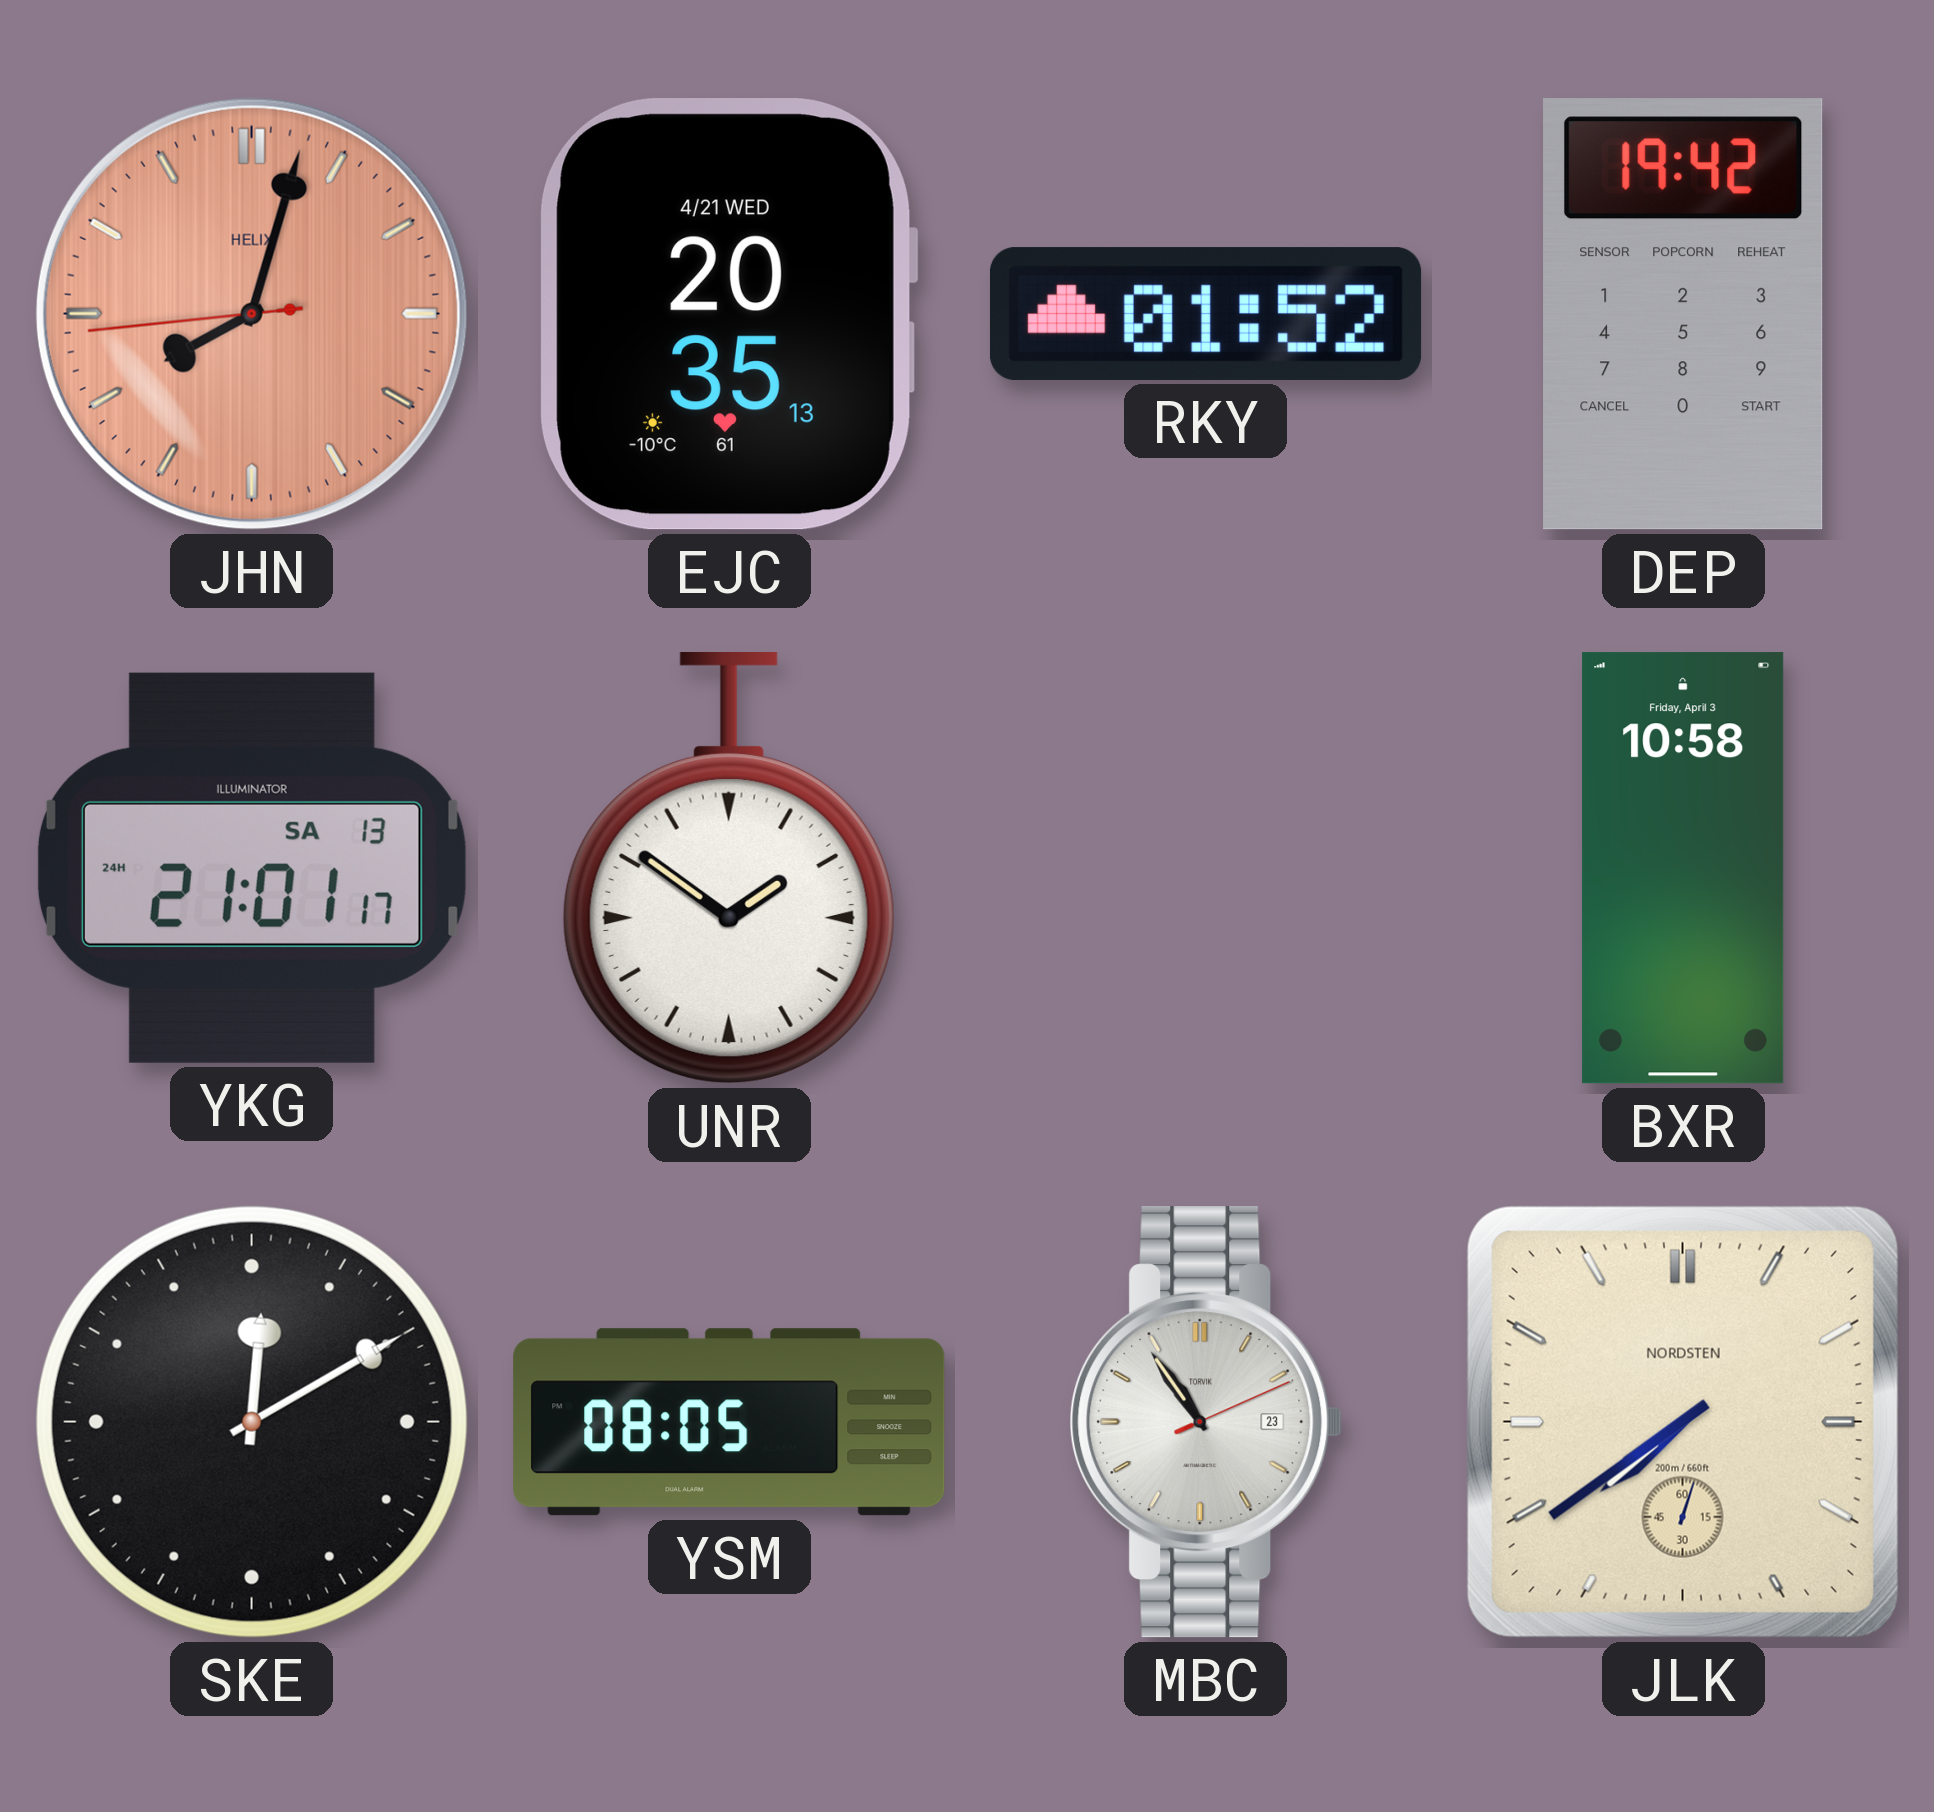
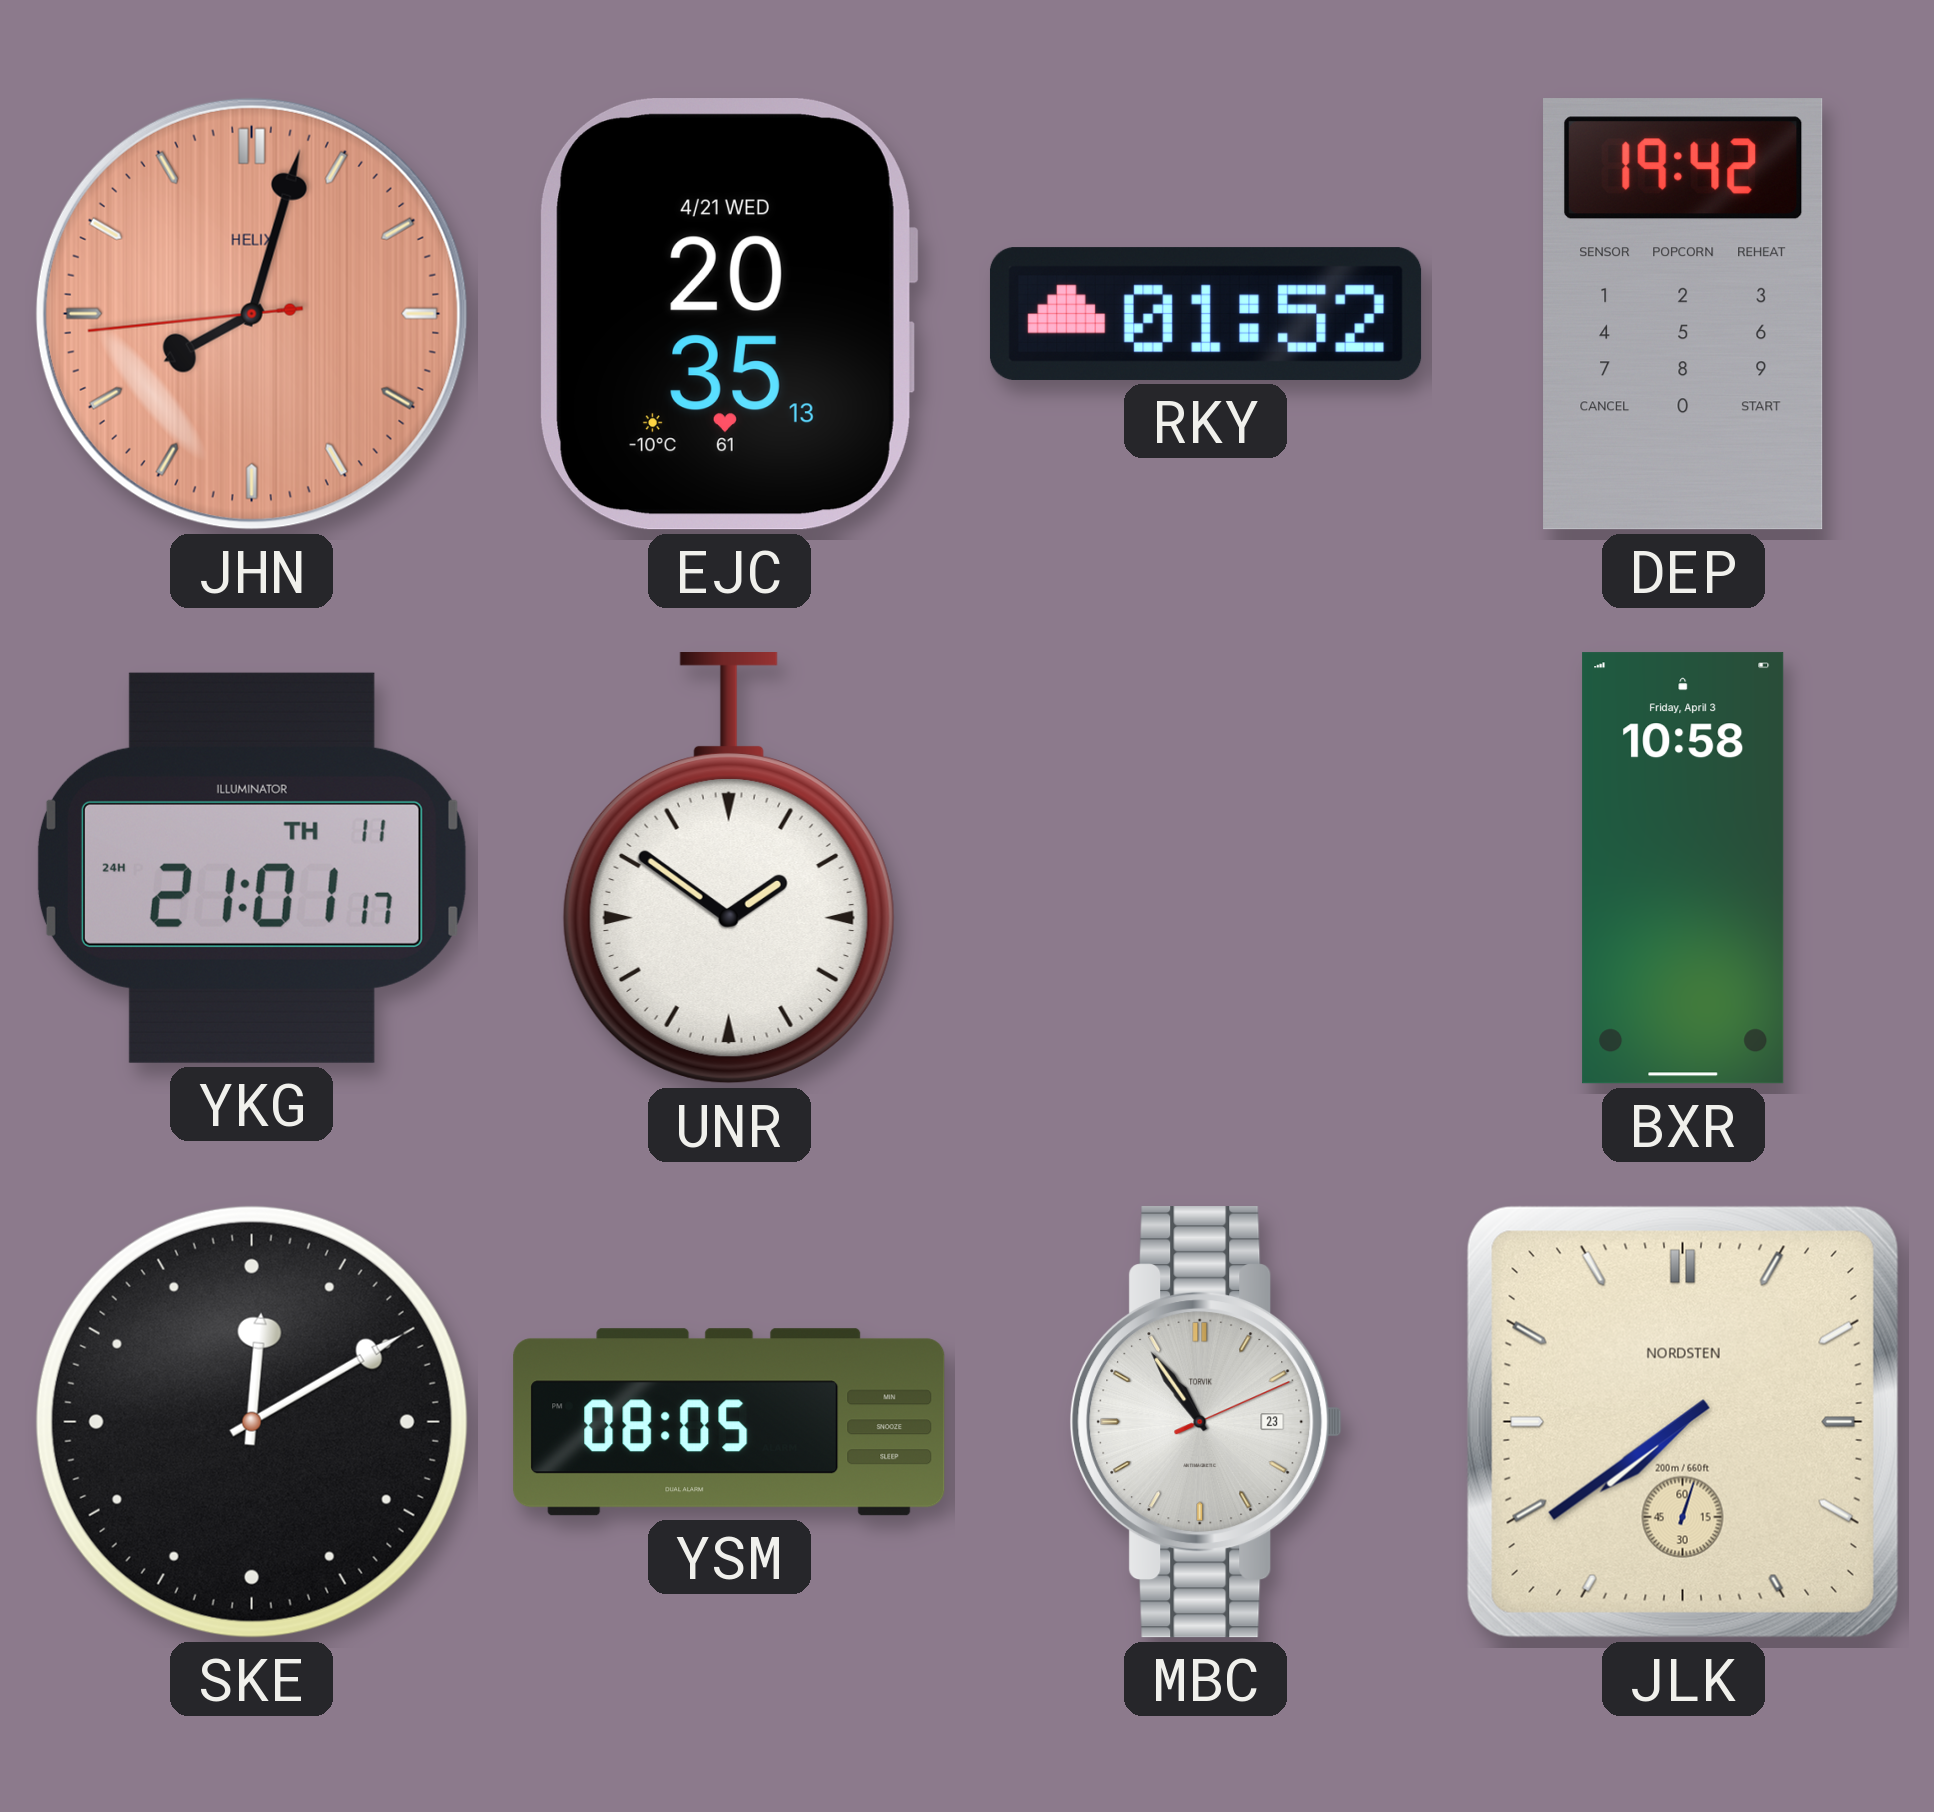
YKG date: SA 13 -> TH 11 (252, 868)
